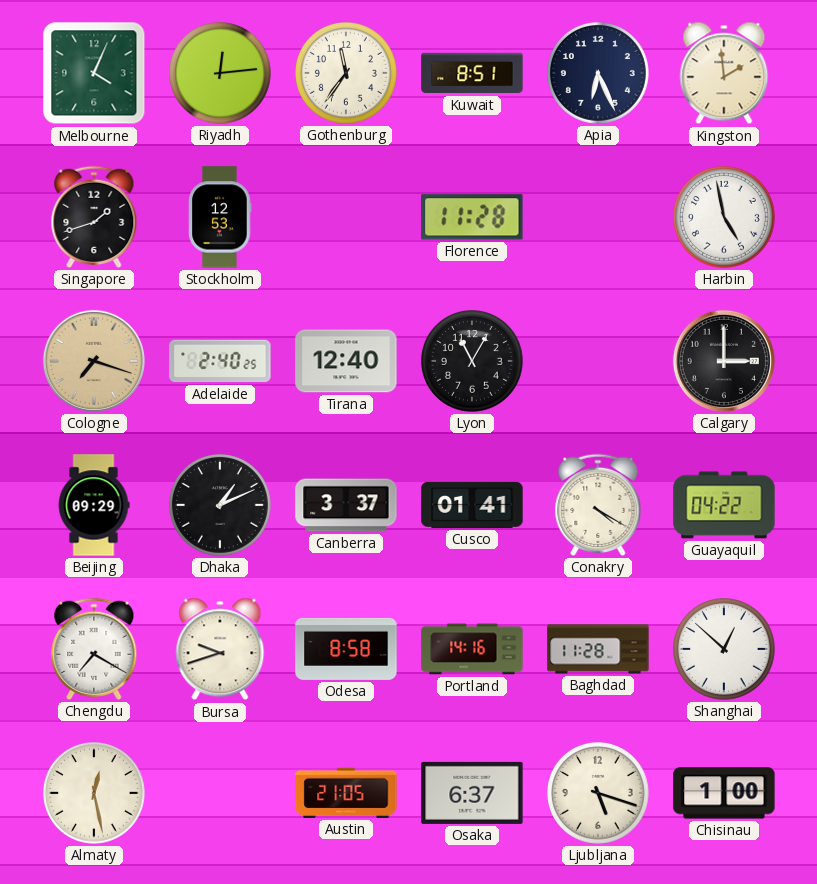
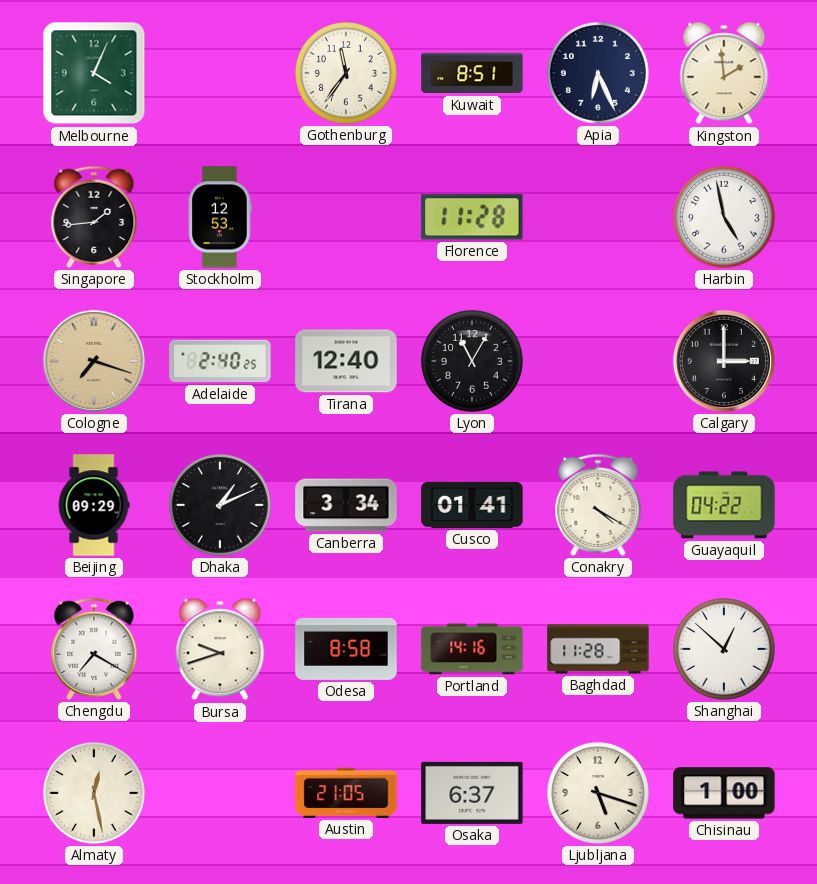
Riyadh: 12:14 -> none (221, 74)
Singapore: 1:42 -> 1:44 (94, 217)
Canberra: 3:37 -> 3:34 (346, 505)
